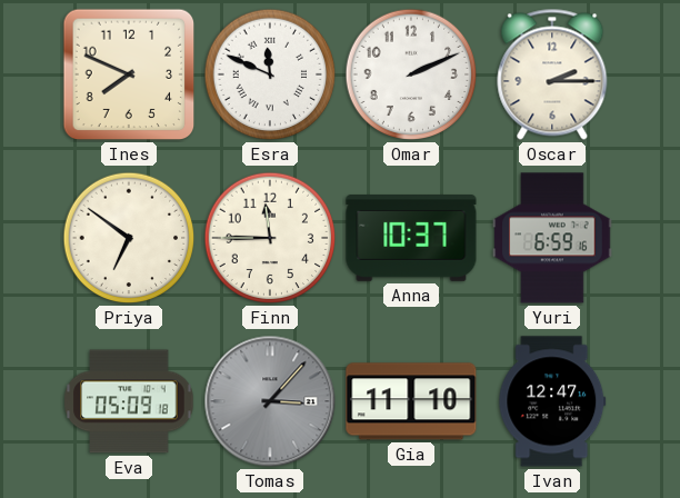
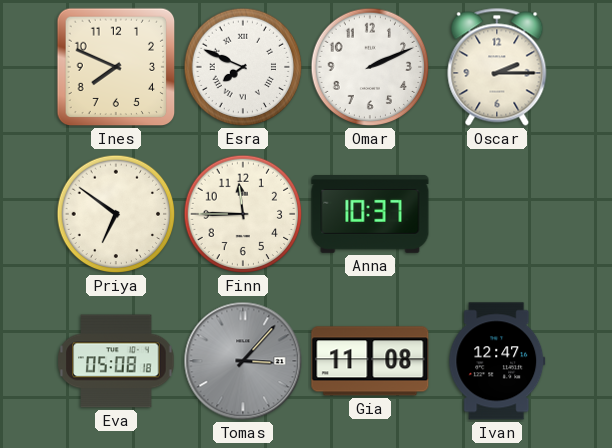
Esra: 11:49 -> 7:49 (243, 67)
Yuri: 6:59 -> none (552, 238)
Eva: 05:09 -> 05:08 (116, 361)
Gia: 11:10 -> 11:08 (370, 361)
